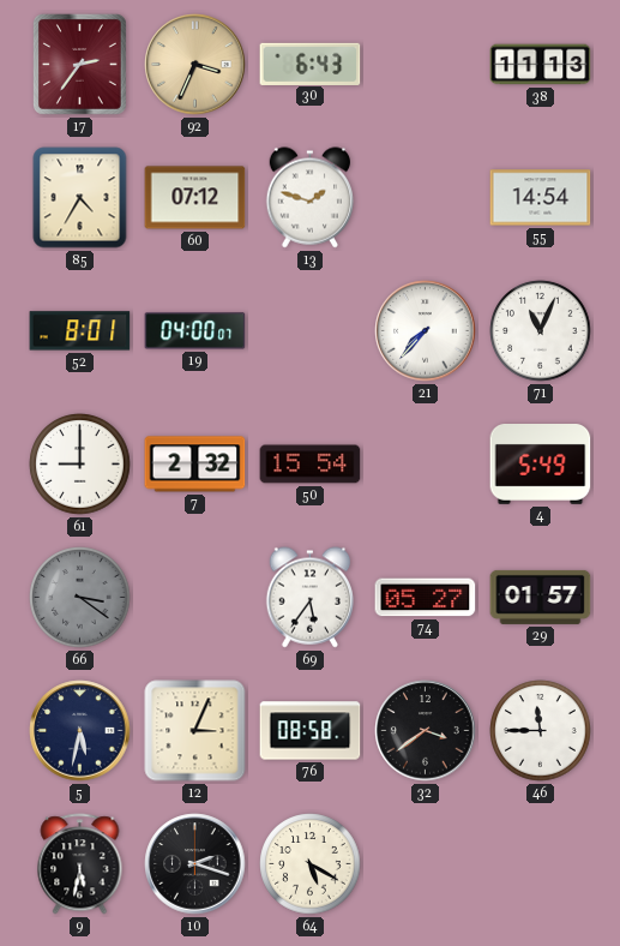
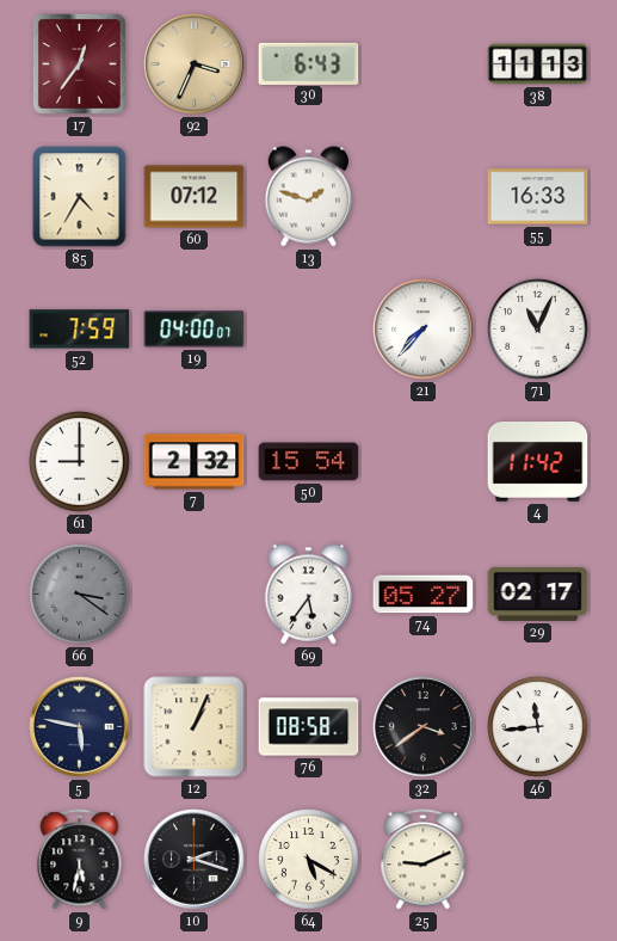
17: 2:36 -> 12:36 (79, 63)
55: 14:54 -> 16:33 (538, 197)
52: 8:01 -> 7:59 (80, 330)
4: 5:49 -> 11:42 (538, 462)
29: 01:57 -> 02:17 (538, 593)
5: 5:32 -> 5:47 (80, 727)
12: 3:04 -> 1:04 (195, 727)
46: 11:45 -> 11:44 (538, 727)
25: none -> 9:11 (424, 860)
